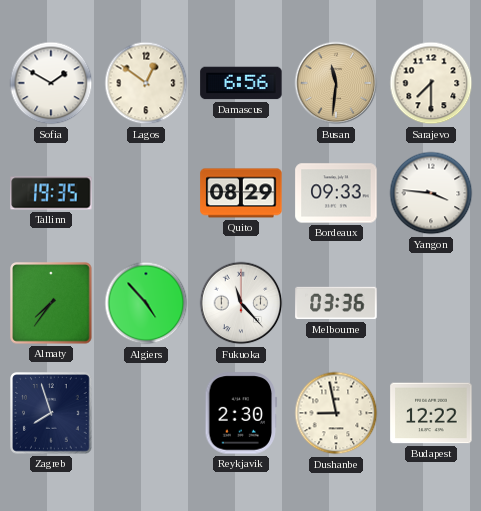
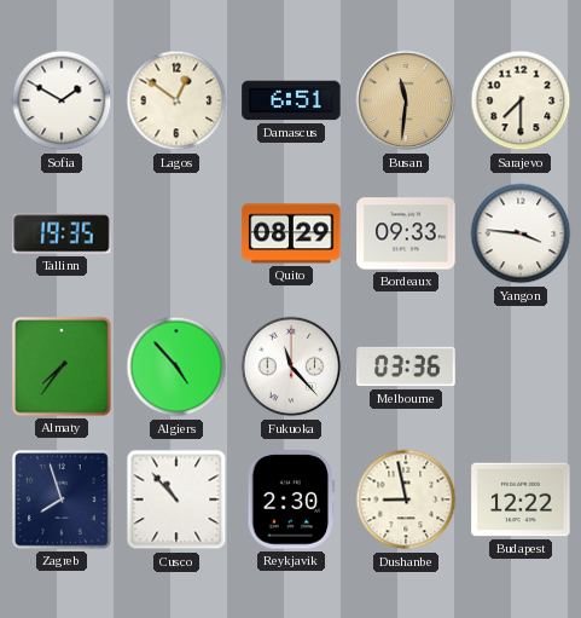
Damascus: 6:56 -> 6:51 (291, 100)
Cusco: none -> 10:53 (176, 499)
